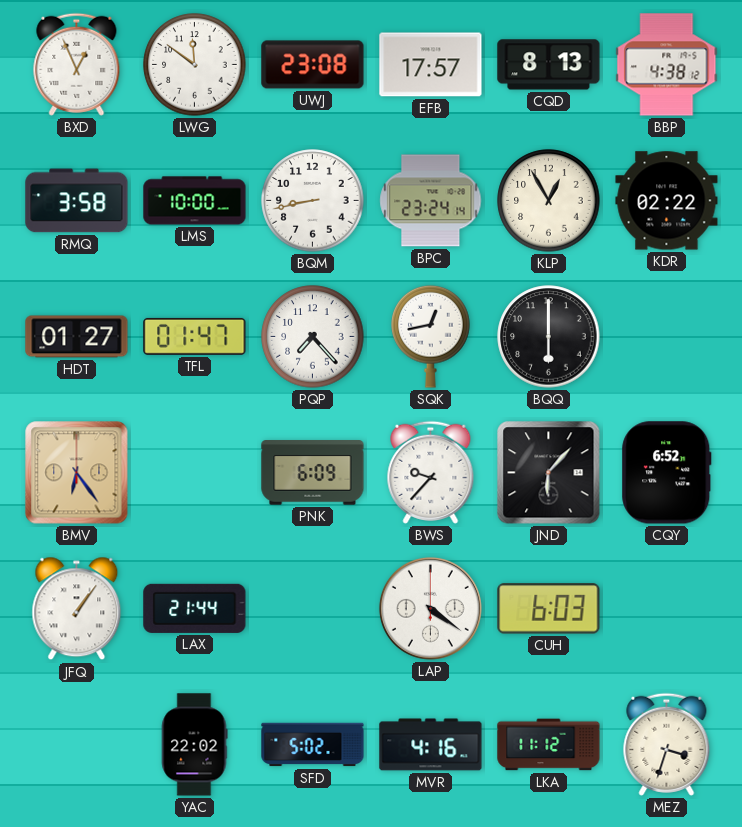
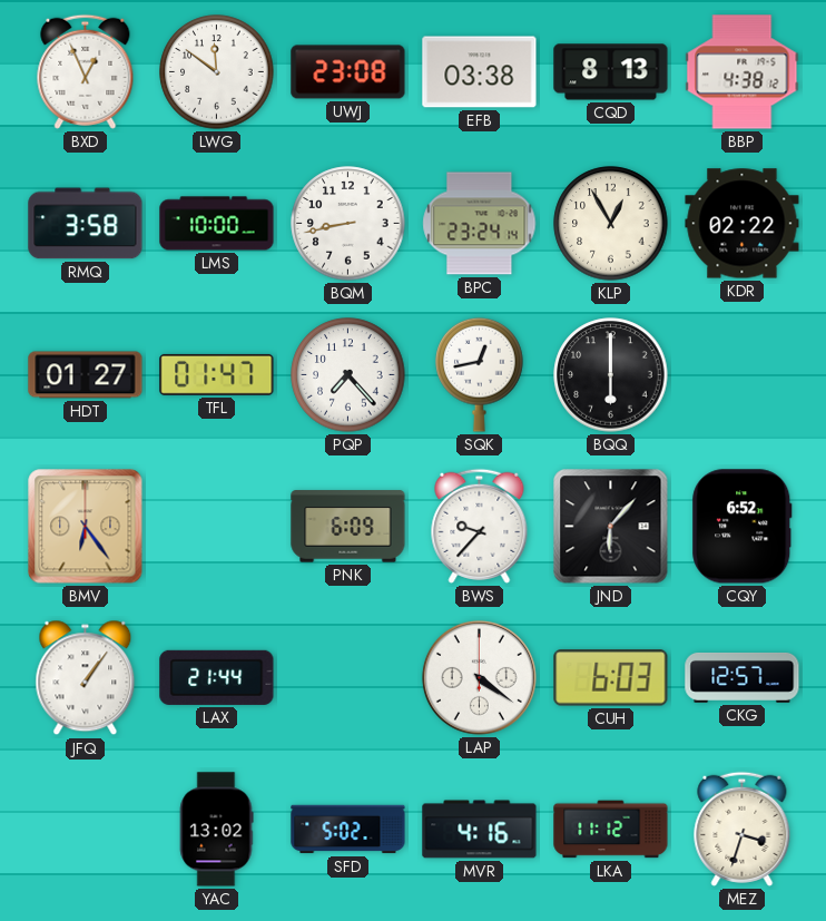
EFB: 17:57 -> 03:38 (480, 72)
CKG: none -> 12:57 (743, 677)
YAC: 22:02 -> 13:02 (216, 830)
